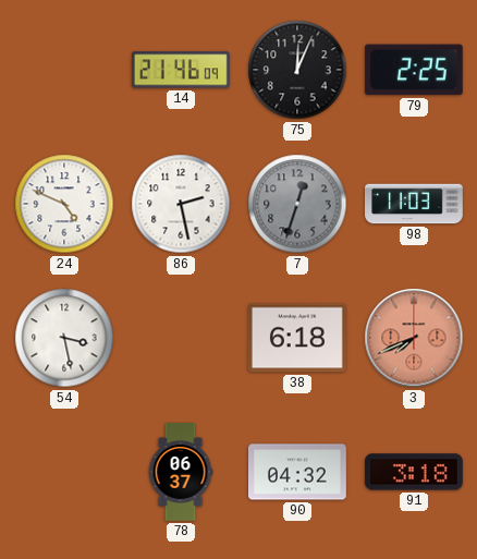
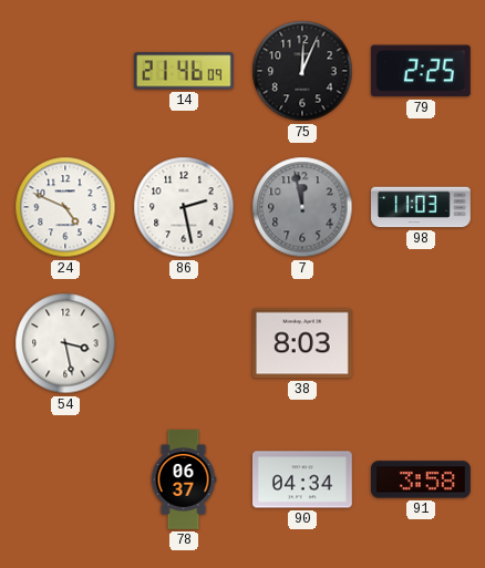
7: 12:33 -> 11:58 (302, 207)
38: 6:18 -> 8:03 (302, 343)
3: 7:41 -> none (414, 338)
90: 04:32 -> 04:34 (303, 479)
91: 3:18 -> 3:58 (421, 479)
